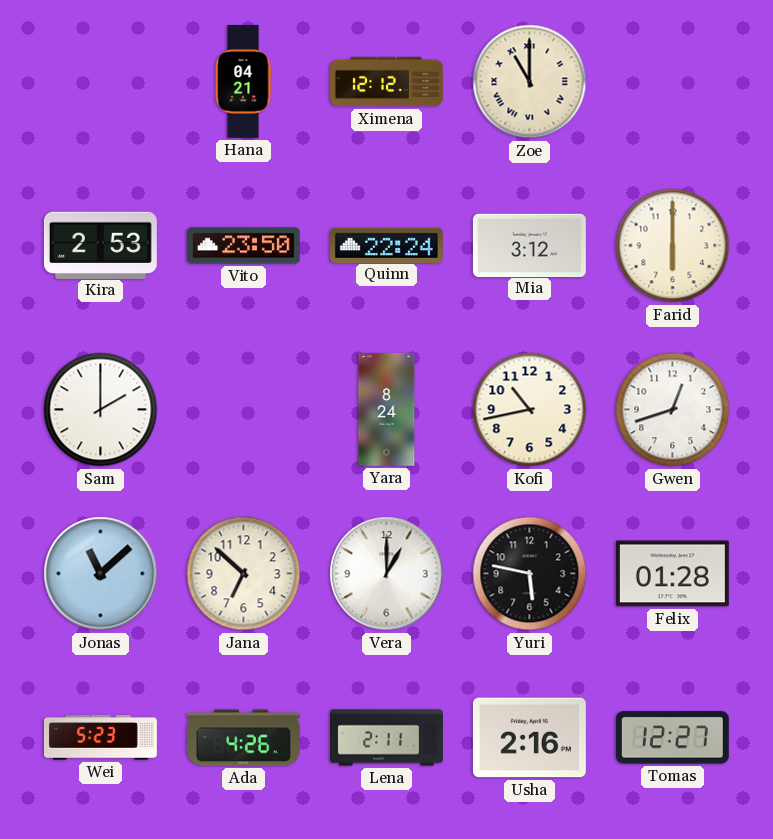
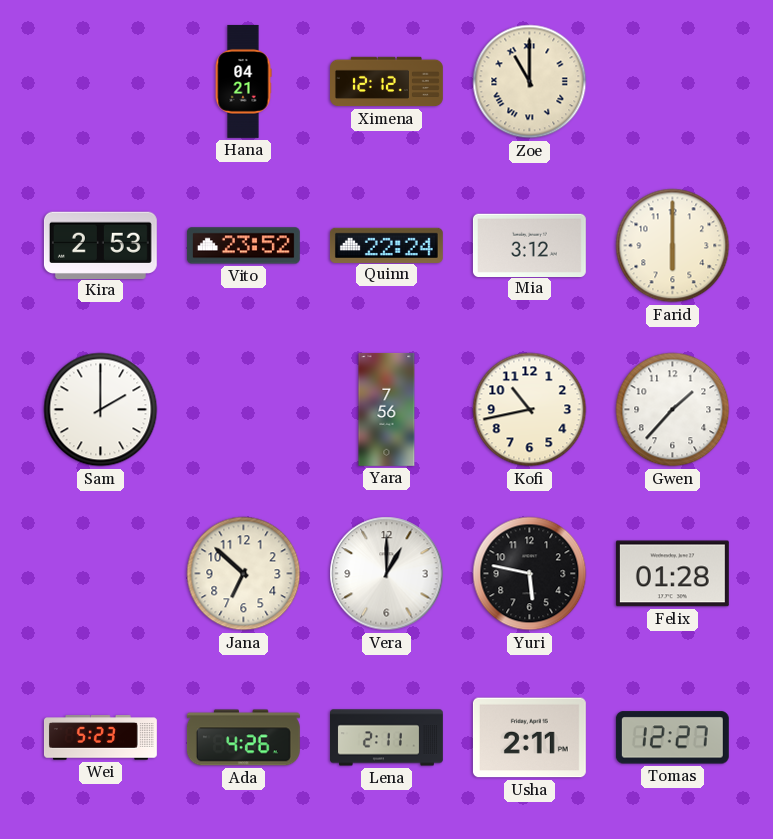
Vito: 23:50 -> 23:52 (243, 246)
Yara: 8:24 -> 7:56 (387, 409)
Gwen: 12:42 -> 1:37 (673, 410)
Jonas: 11:08 -> none (101, 574)
Usha: 2:16 -> 2:11 (529, 738)
